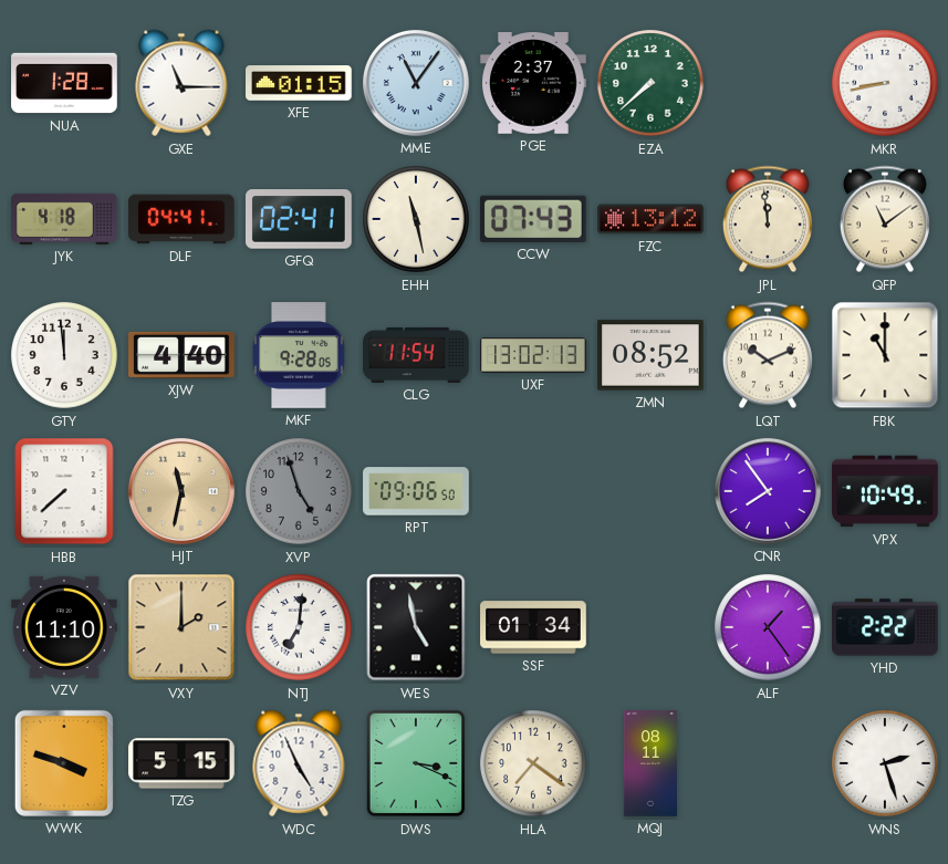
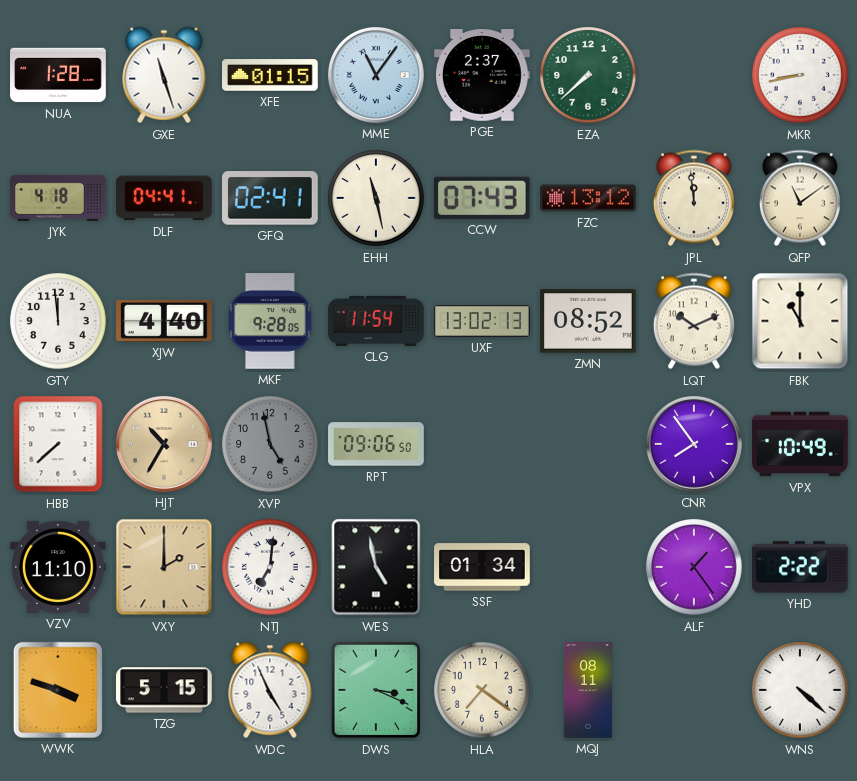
GXE: 11:15 -> 11:27 (164, 75)
HJT: 11:32 -> 10:35 (164, 444)
XVP: 4:57 -> 4:58 (270, 444)
WNS: 2:27 -> 4:22 (800, 690)
